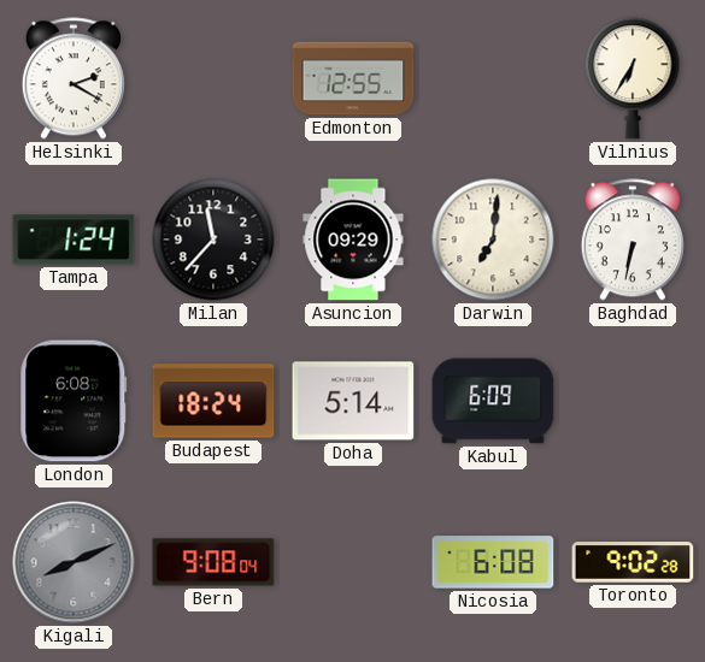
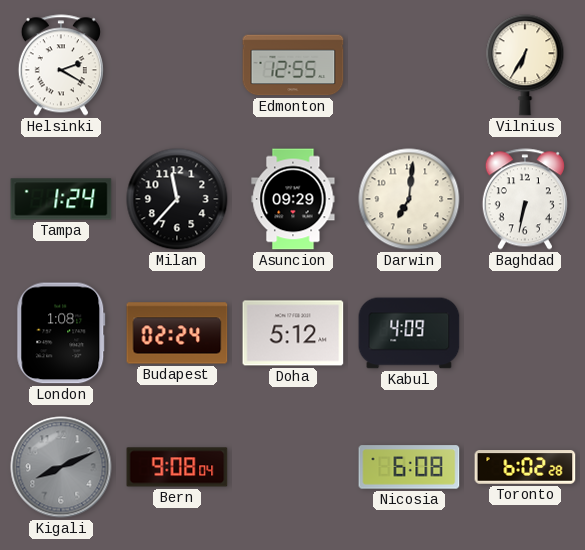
London: 6:08 -> 1:08 (61, 333)
Budapest: 18:24 -> 02:24 (177, 333)
Doha: 5:14 -> 5:12 (293, 333)
Kabul: 6:09 -> 4:09 (409, 333)
Toronto: 9:02 -> 6:02 (525, 467)
